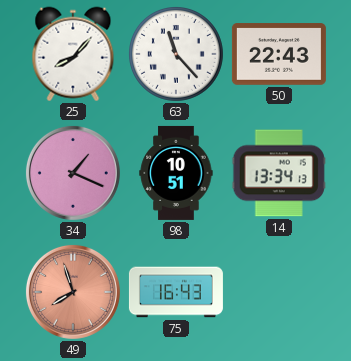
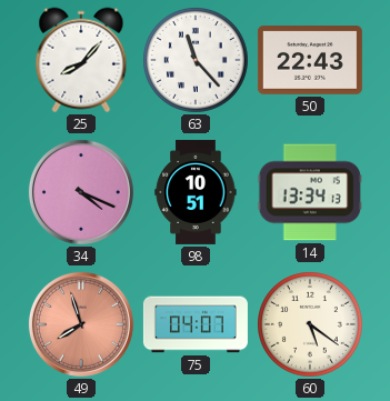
34: 1:19 -> 4:19 (81, 192)
75: 16:43 -> 04:07 (196, 324)
60: none -> 5:21 (311, 325)
